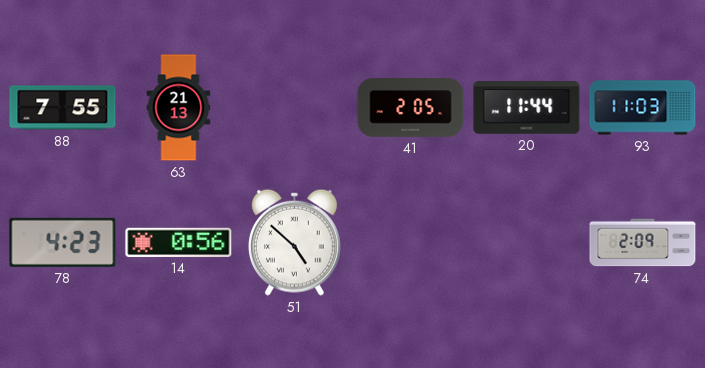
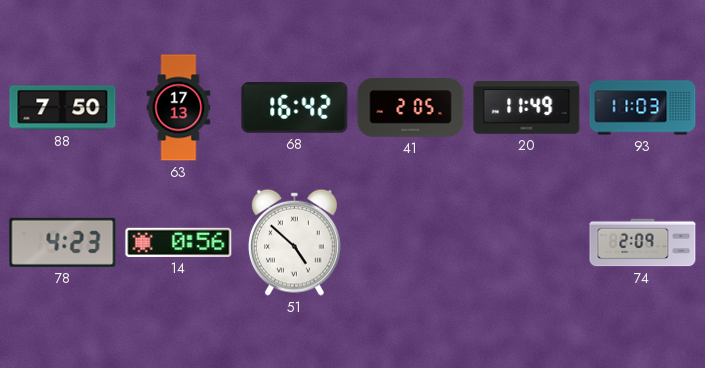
88: 7:55 -> 7:50 (63, 108)
63: 21:13 -> 17:13 (179, 108)
68: none -> 16:42 (295, 108)
20: 11:44 -> 11:49 (527, 108)
